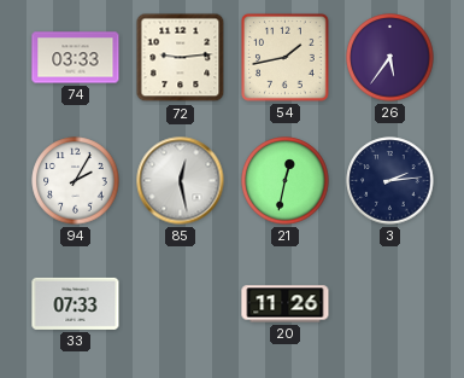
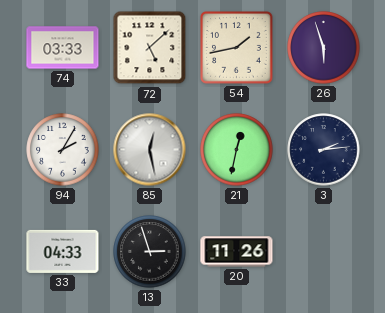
72: 9:14 -> 5:08 (150, 48)
26: 5:36 -> 5:57 (324, 48)
33: 07:33 -> 04:33 (63, 251)
13: none -> 2:57 (150, 252)
